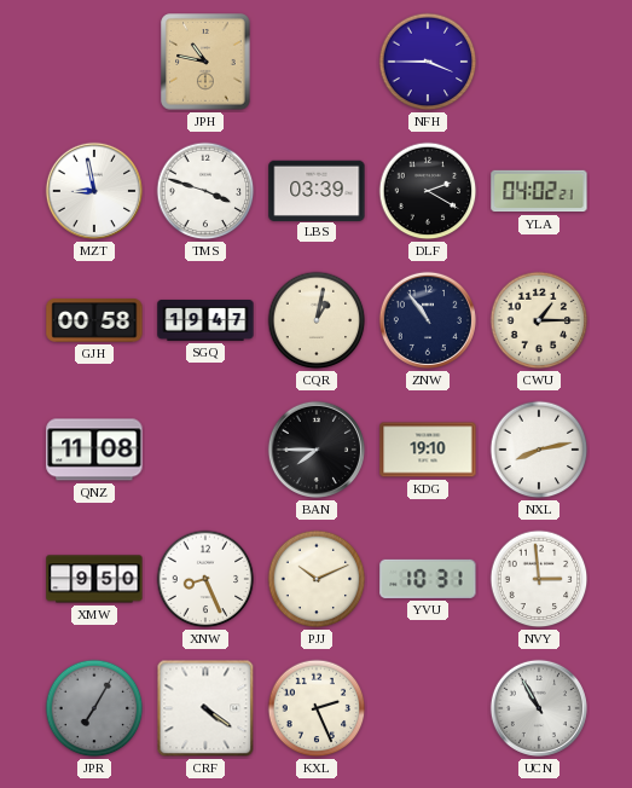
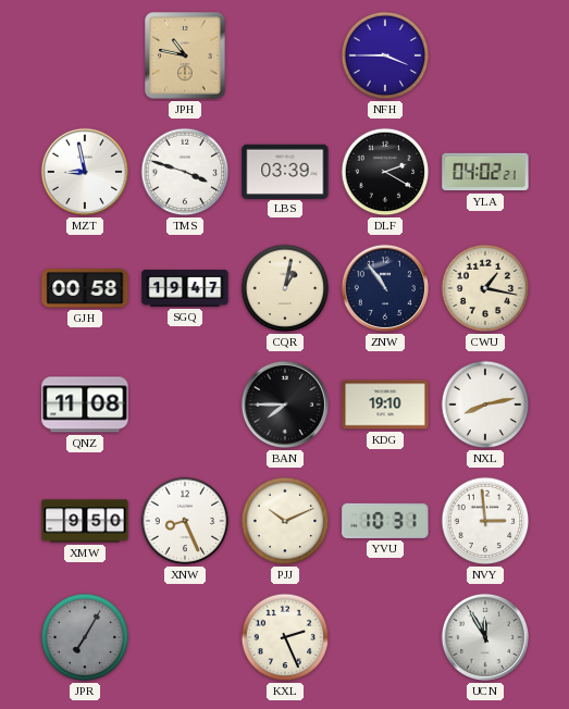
CWU: 1:15 -> 1:17 (485, 288)
CRF: 4:21 -> none (205, 708)
UCN: 10:55 -> 11:55 (485, 637)
